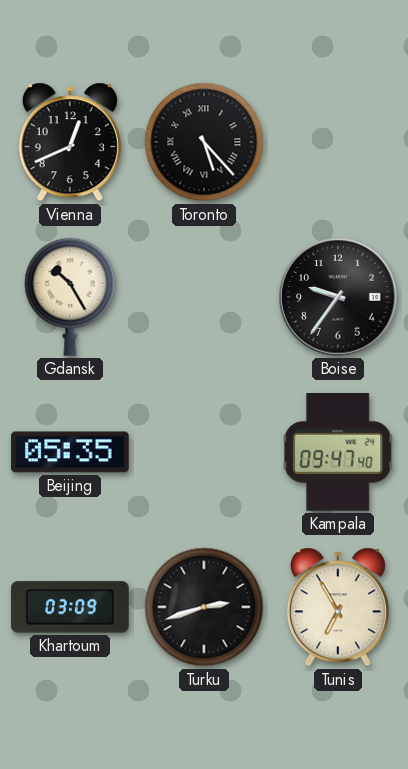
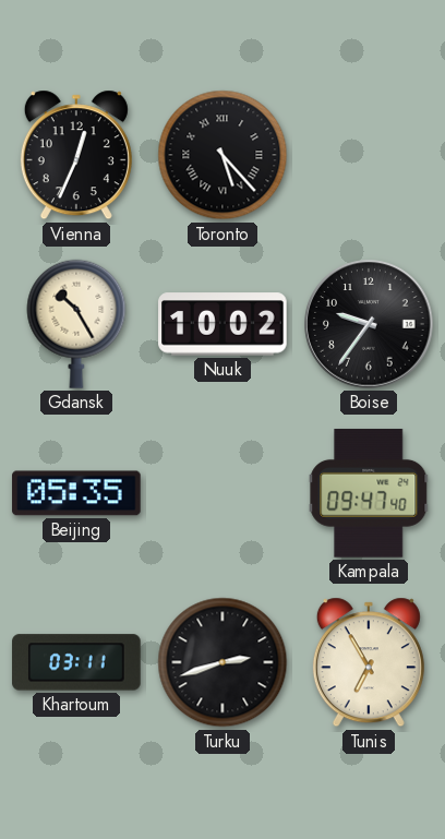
Vienna: 12:41 -> 12:34 (76, 155)
Nuuk: none -> 10:02 (222, 324)
Khartoum: 03:09 -> 03:11 (76, 662)
